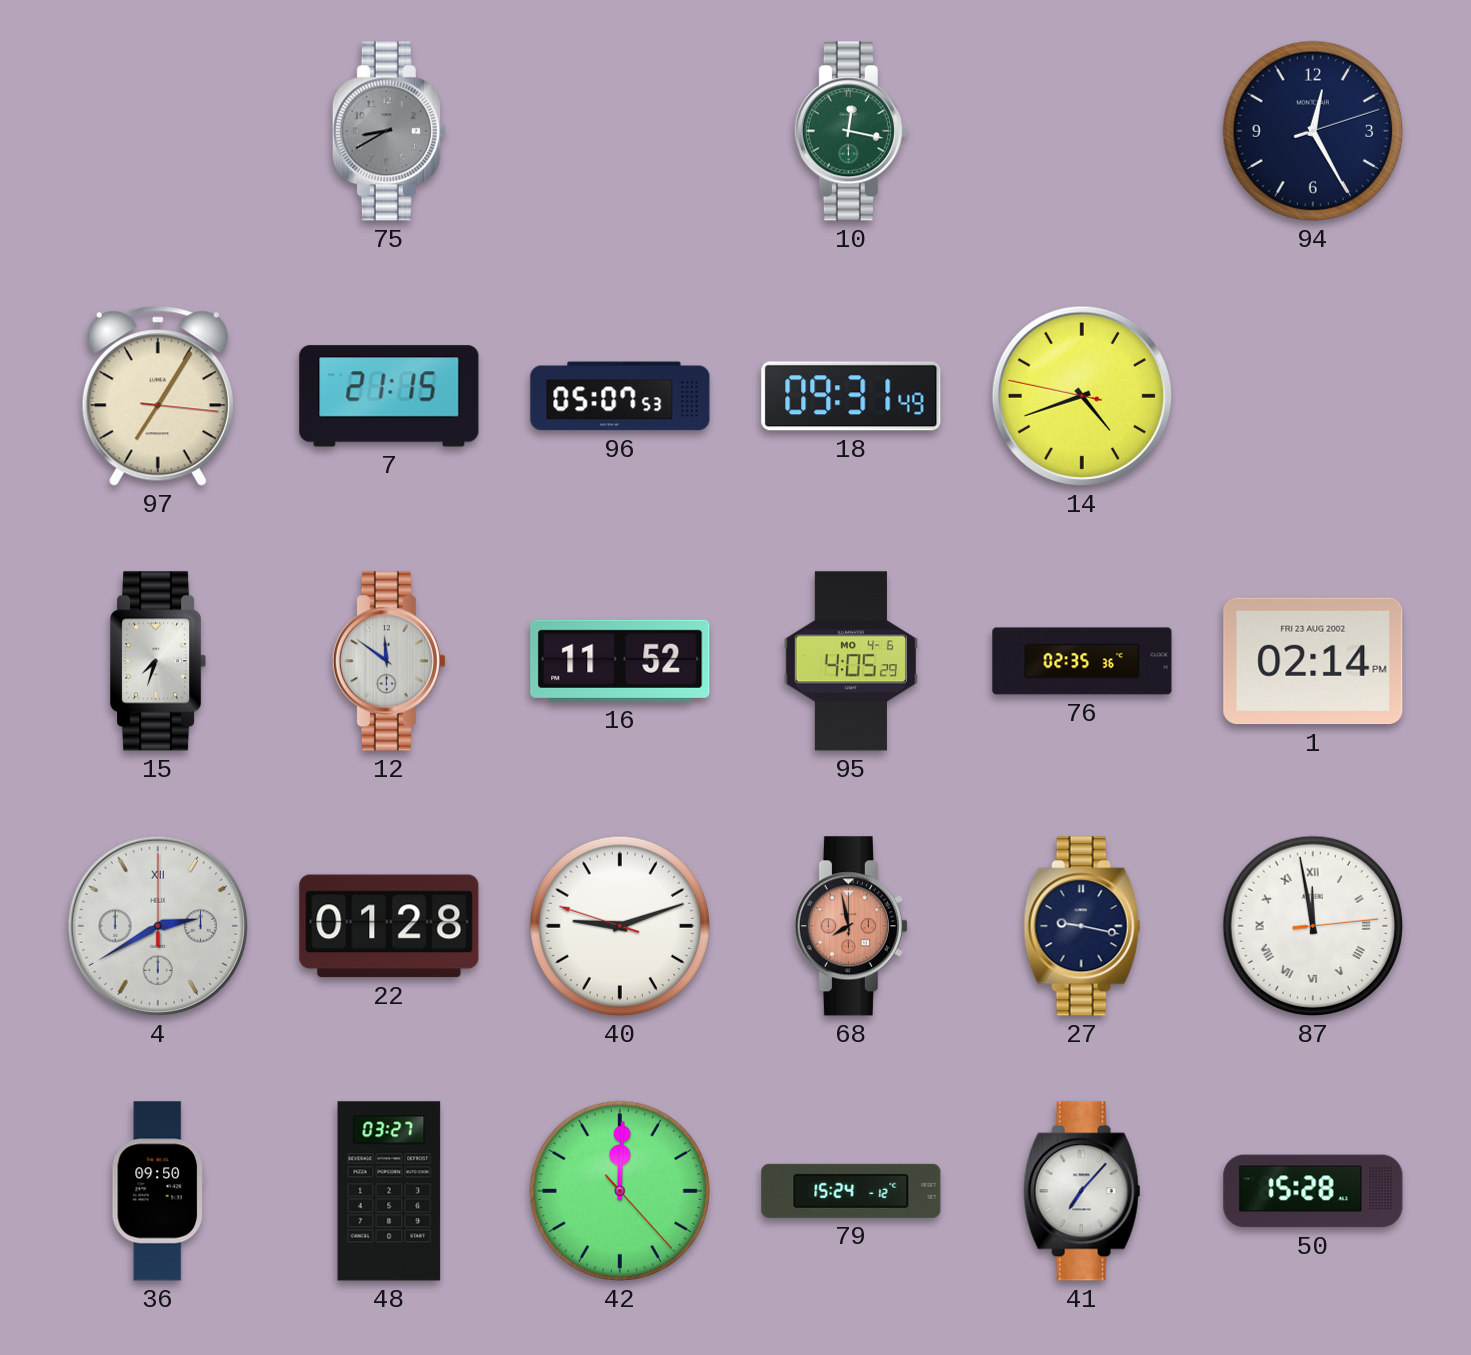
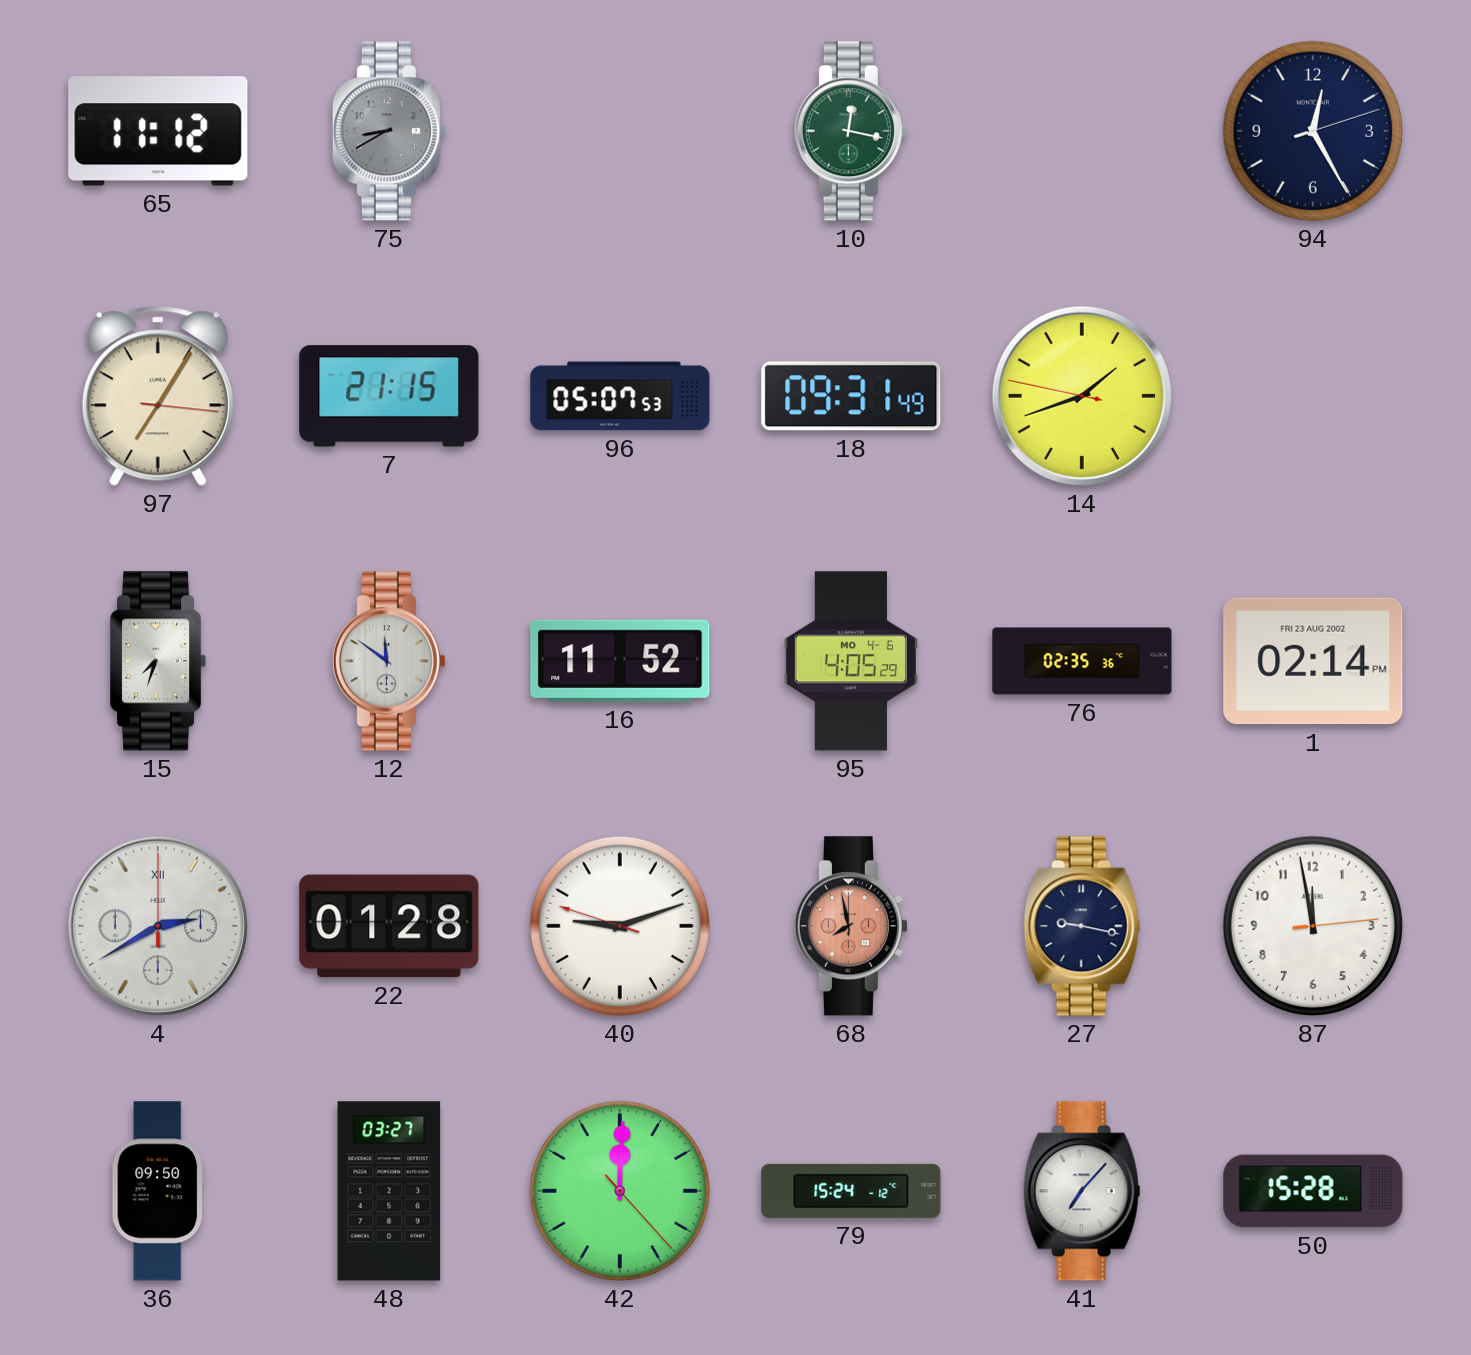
65: none -> 11:12 (158, 131)
14: 4:41 -> 1:41 (1082, 396)
87 numerals: Roman -> Arabic (1313, 926)
